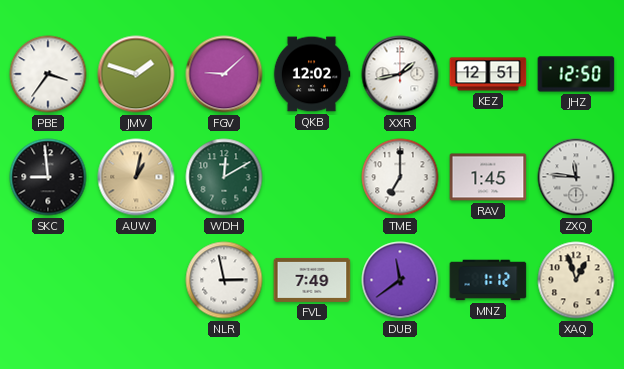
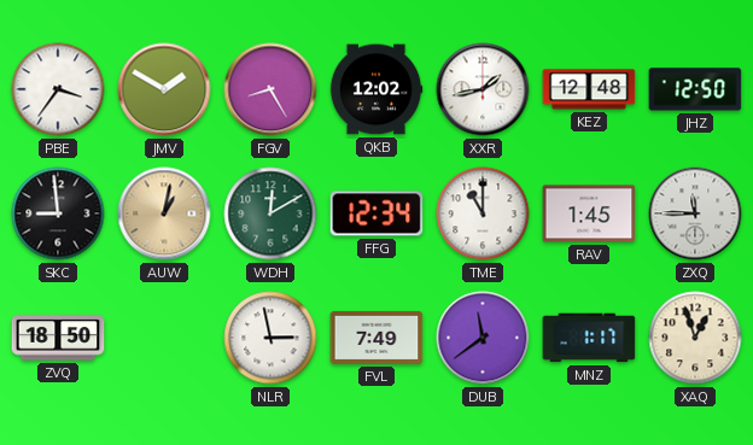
JMV: 1:48 -> 1:50 (164, 89)
FGV: 9:08 -> 8:25 (270, 89)
KEZ: 12:51 -> 12:48 (589, 89)
FFG: none -> 12:34 (376, 213)
TME: 7:00 -> 11:00 (483, 213)
ZXQ: 11:46 -> 11:45 (695, 213)
ZVQ: none -> 18:50 (58, 338)
MNZ: 1:12 -> 1:17 (589, 338)
